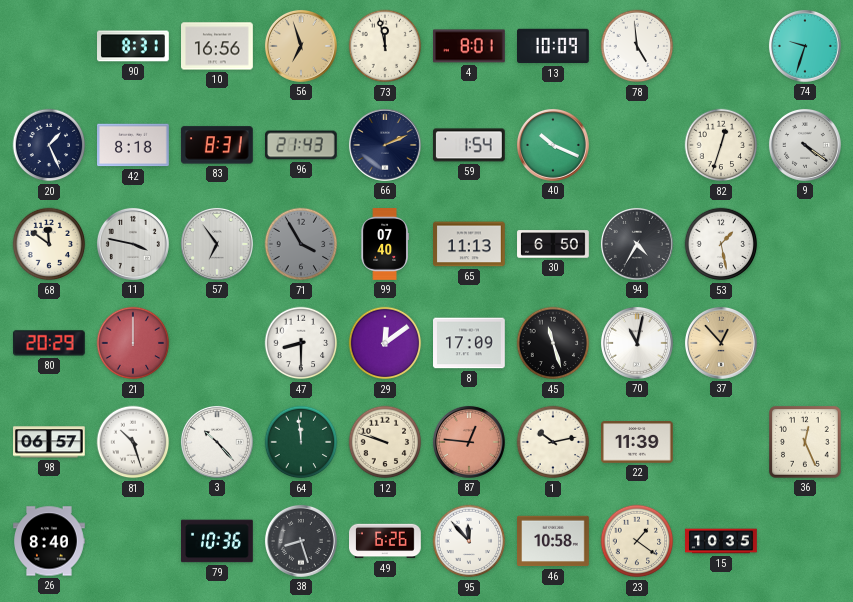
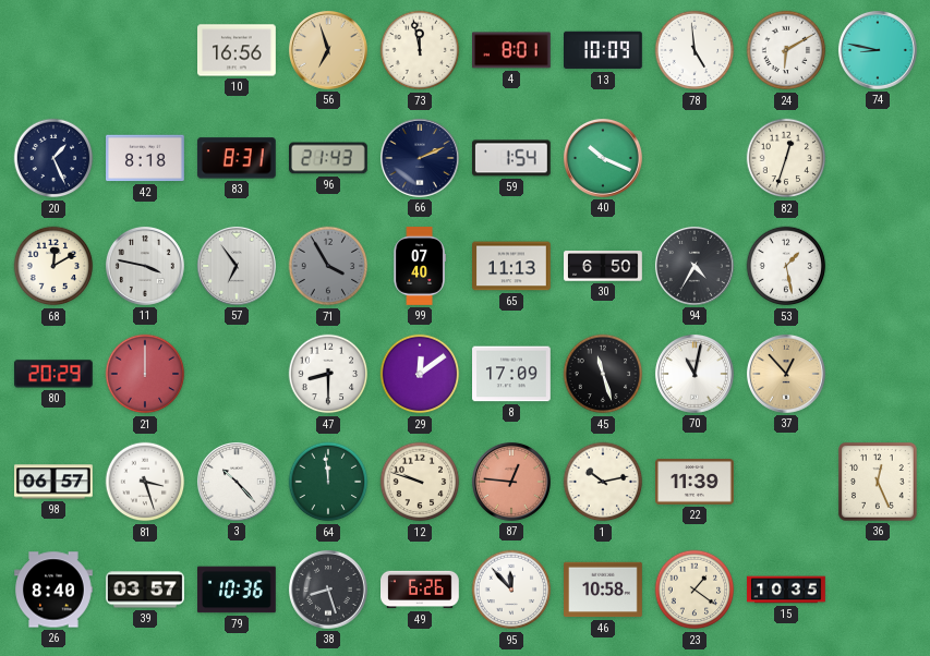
90: 8:31 -> none (134, 46)
24: none -> 6:10 (786, 50)
74: 9:33 -> 8:47 (878, 50)
9: 4:21 -> none (805, 145)
68: 11:51 -> 12:10 (53, 266)
81: 10:27 -> 3:27 (145, 482)
39: none -> 03:57 (145, 590)
